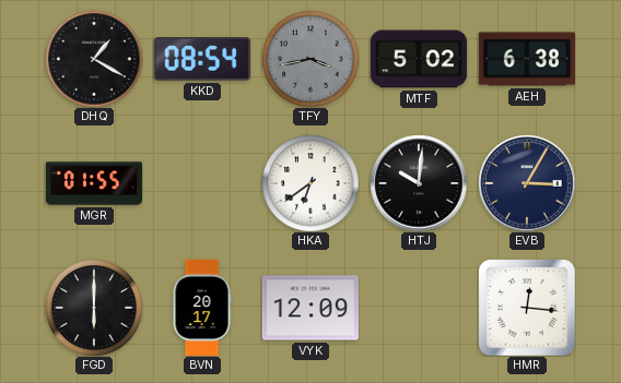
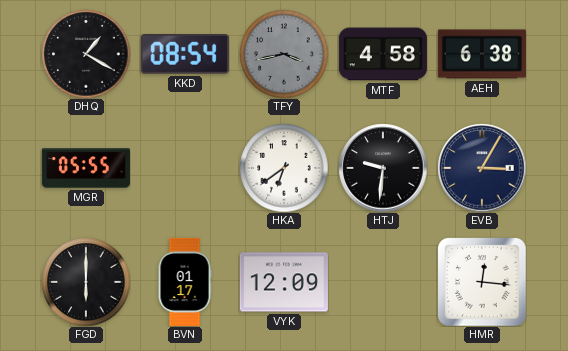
MTF: 5:02 -> 4:58 (383, 54)
MGR: 01:55 -> 05:55 (86, 168)
HTJ: 10:01 -> 9:31 (383, 168)
BVN: 20:17 -> 01:17 (185, 282)
